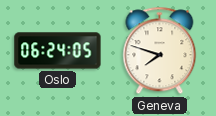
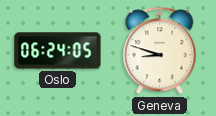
Geneva: 7:48 -> 8:48 (160, 51)
